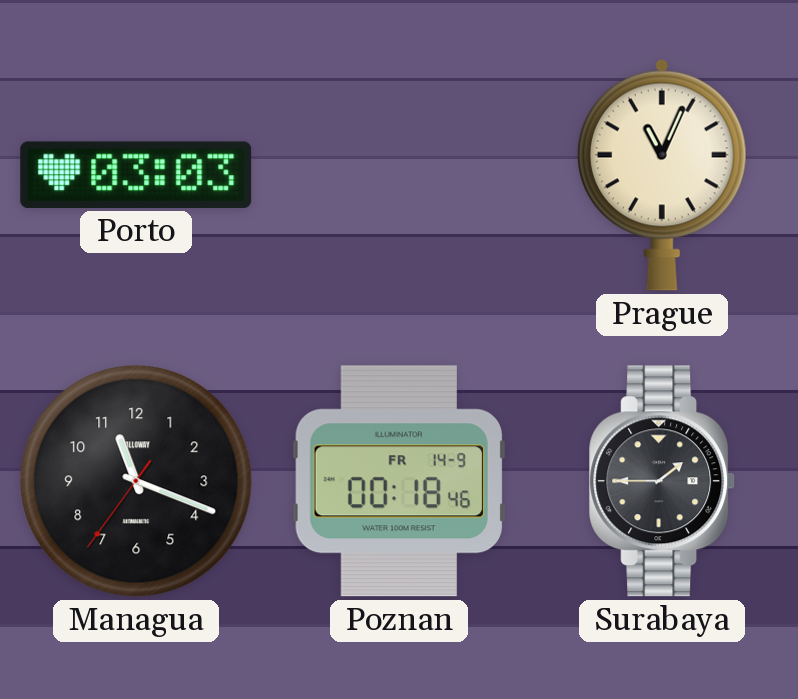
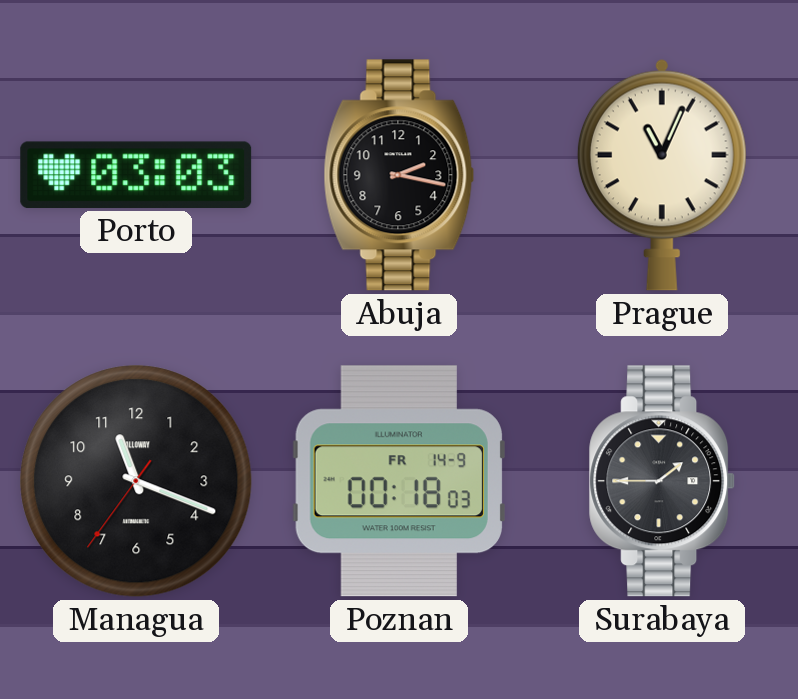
Abuja: none -> 2:17 (399, 175)
Poznan: 00:18:46 -> 00:18:03 (399, 481)
